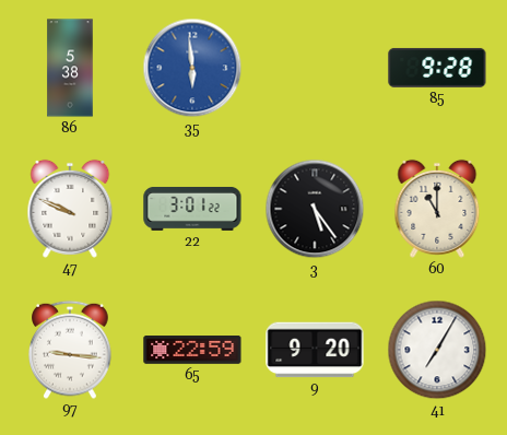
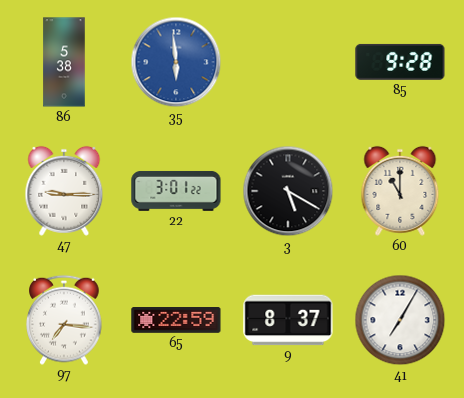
47: 9:49 -> 9:15 (64, 191)
3: 5:24 -> 5:20 (288, 191)
97: 9:16 -> 7:16 (65, 320)
9: 9:20 -> 8:37 (288, 320)
